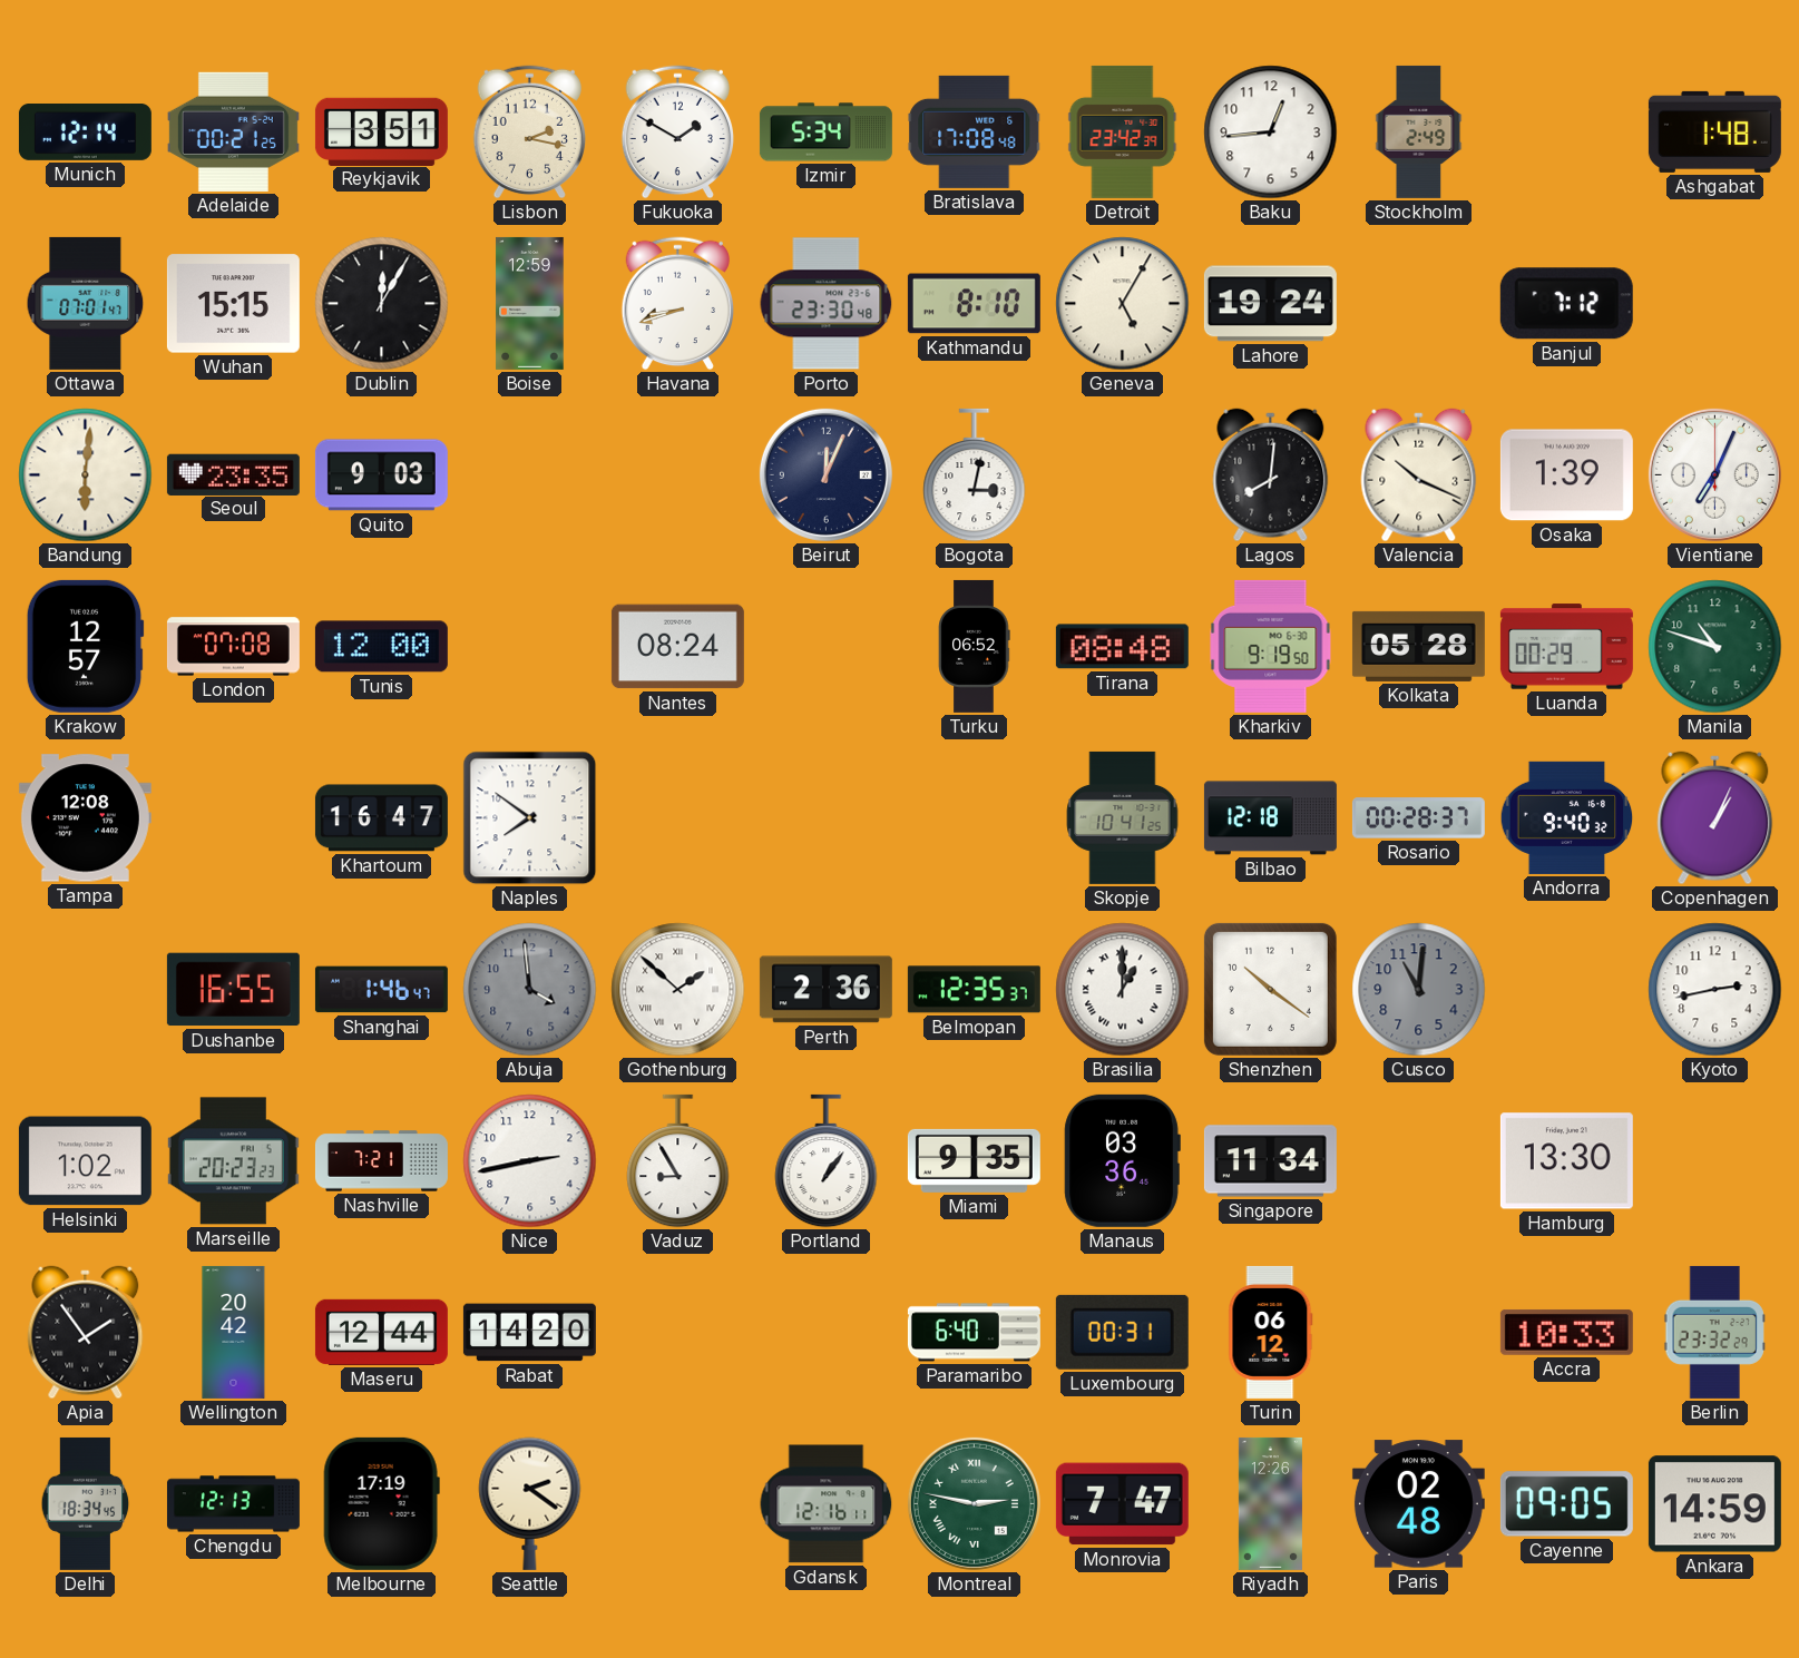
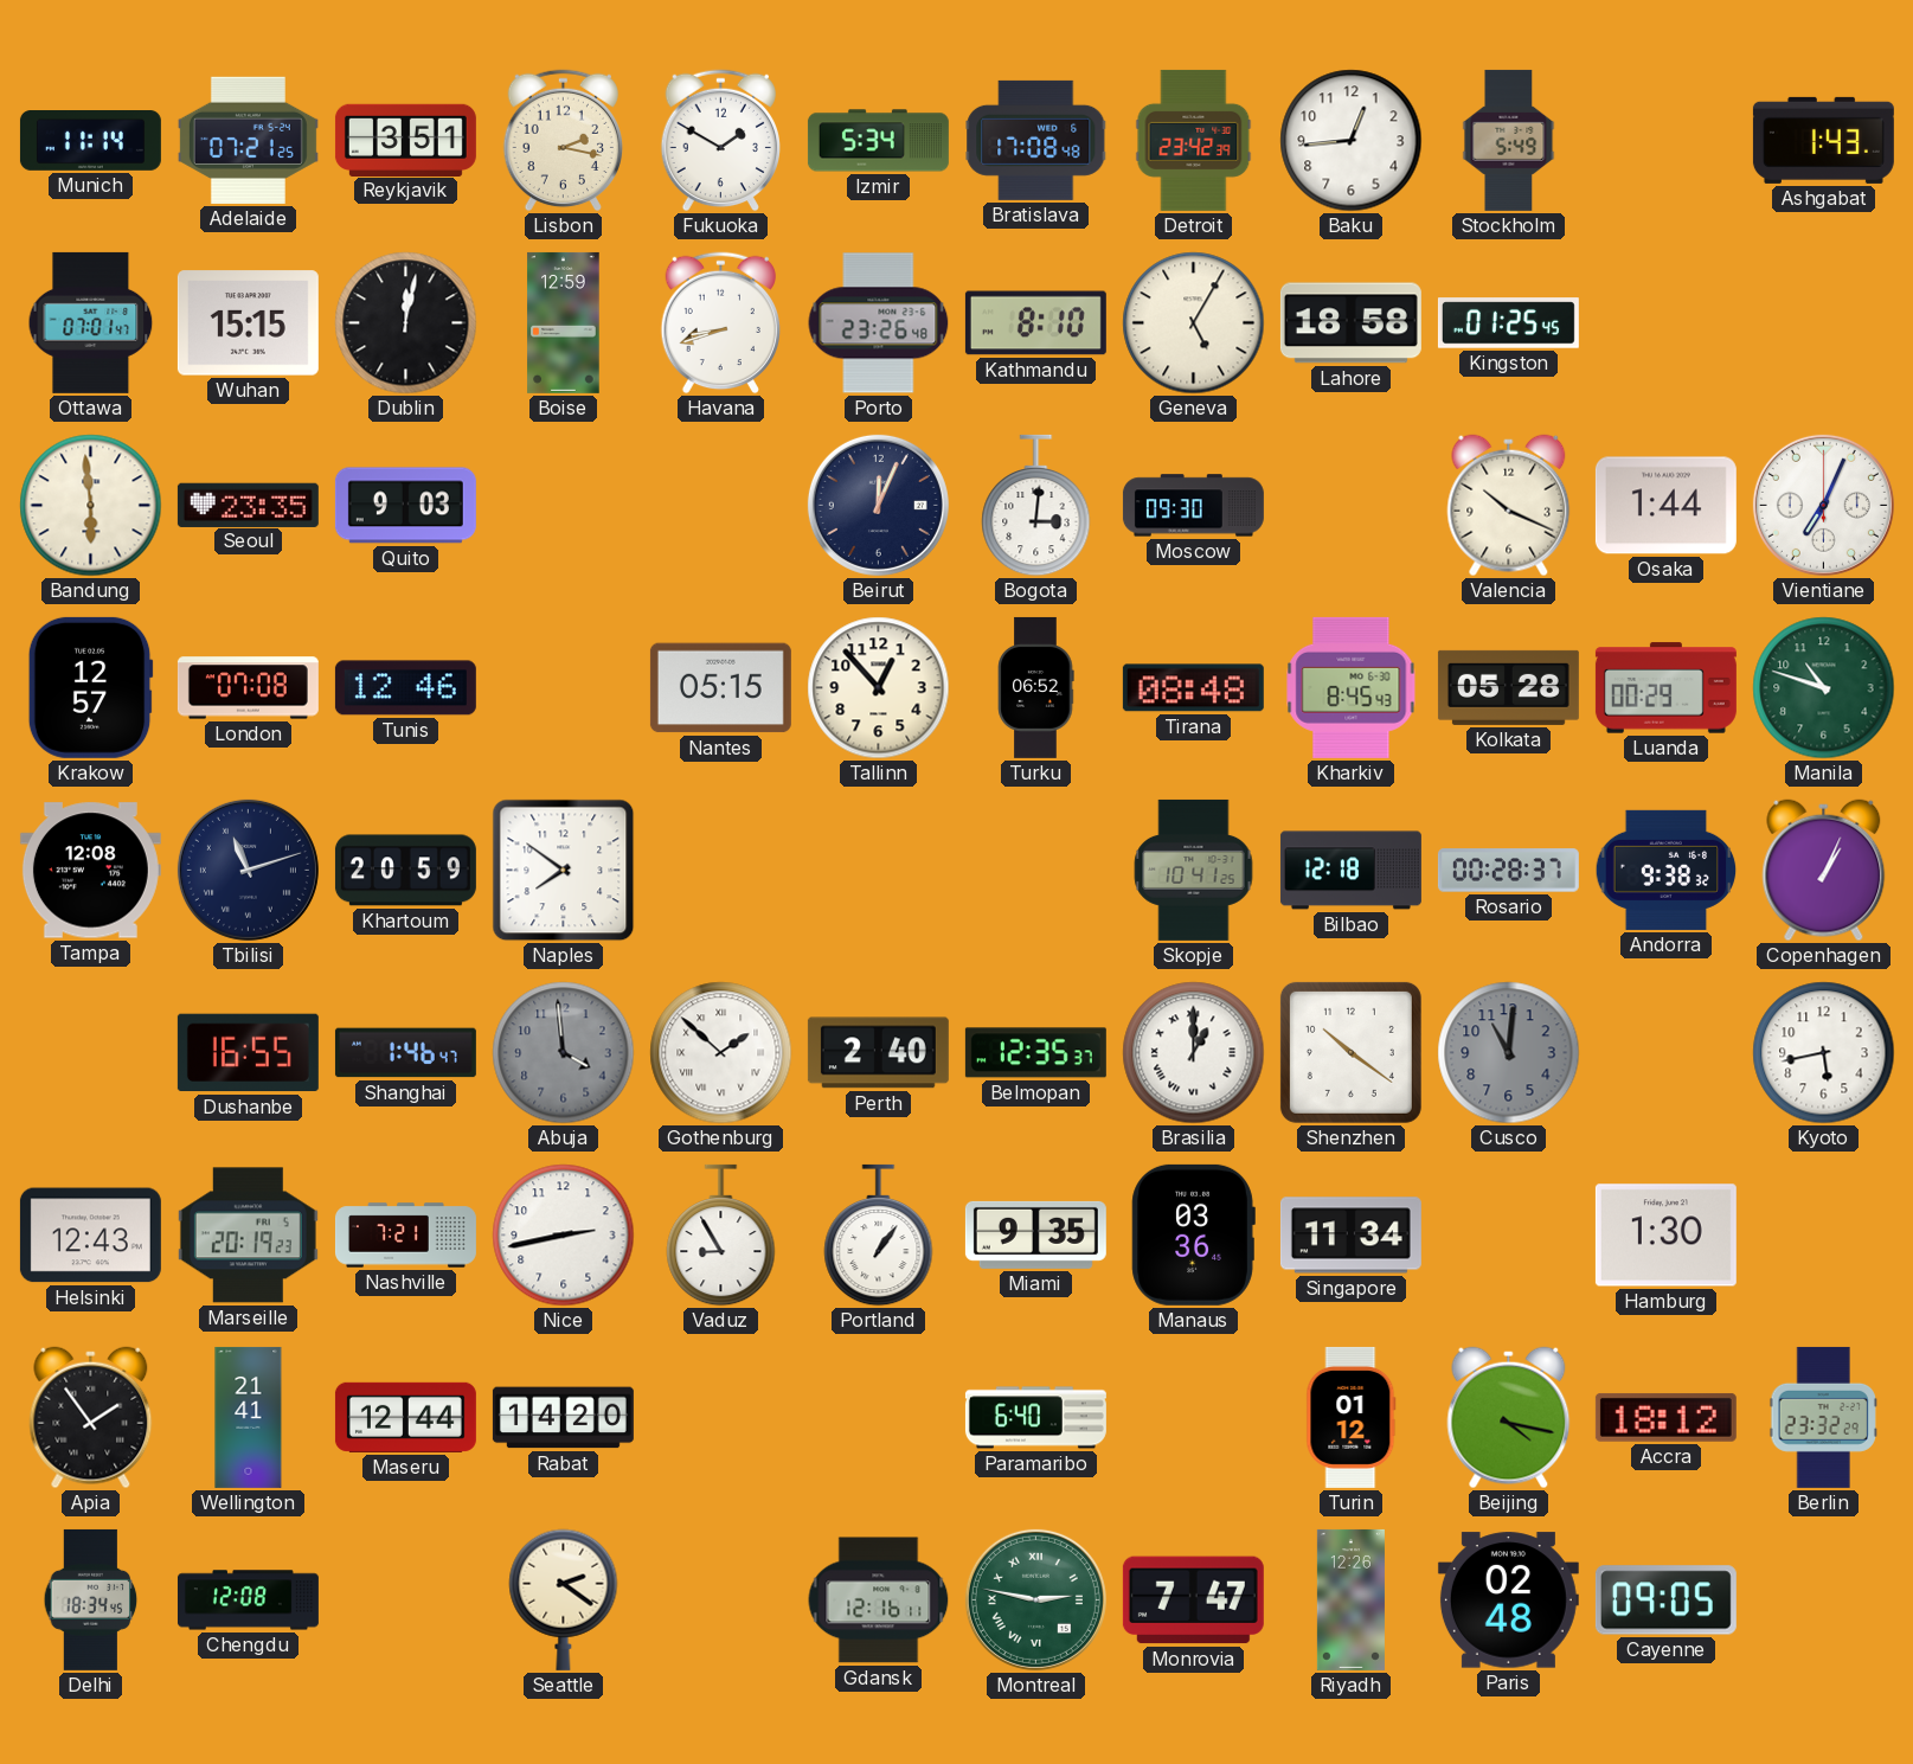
Munich: 12:14 -> 11:14 (90, 141)
Adelaide: 00:21 -> 07:21 (248, 140)
Stockholm: 2:49 -> 5:49 (1509, 140)
Ashgabat: 1:48 -> 1:43 (1823, 140)
Dublin: 12:05 -> 12:02 (406, 323)
Porto: 23:30 -> 23:26 (879, 323)
Lahore: 19:24 -> 18:58 (1350, 323)
Kingston: none -> 01:25 (1508, 323)
Banjul: 7:12 -> none (1566, 304)
Bandung: 6:01 -> 5:59 (91, 506)
Bogota: 3:02 -> 3:01 (1036, 506)
Moscow: none -> 09:30 (1193, 506)
Lagos: 8:01 -> none (1271, 475)
Osaka: 1:39 -> 1:44 (1665, 506)
Tunis: 12:00 -> 12:46 (405, 688)
Nantes: 08:24 -> 05:15 (720, 688)
Tallinn: none -> 12:53 (879, 688)
Kharkiv: 9:19 -> 8:45 (1352, 687)
Tbilisi: none -> 11:12 (248, 870)
Khartoum: 16:47 -> 20:59 (405, 871)
Andorra: 9:40 -> 9:38 (1667, 870)
Perth: 2:36 -> 2:40 (878, 1053)
Kyoto: 2:43 -> 5:43 (1824, 1053)
Helsinki: 1:02 -> 12:43 (90, 1236)
Marseille: 20:23 -> 20:19 (248, 1236)
Hamburg: 13:30 -> 1:30 (1665, 1236)
Wellington: 20:42 -> 21:41 (249, 1417)
Luxembourg: 00:31 -> none (1122, 1332)
Turin: 06:12 -> 01:12 (1352, 1417)
Beijing: none -> 4:17 (1509, 1418)
Accra: 10:33 -> 18:12 (1665, 1417)
Chengdu: 12:13 -> 12:08 (248, 1601)
Melbourne: 17:19 -> none (381, 1503)
Ankara: 14:59 -> none (1714, 1504)
